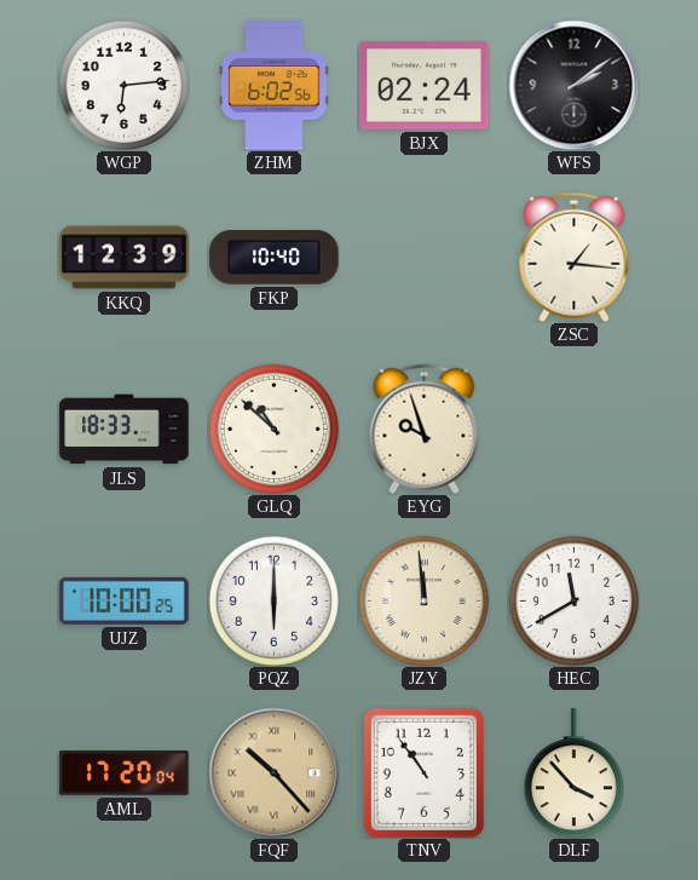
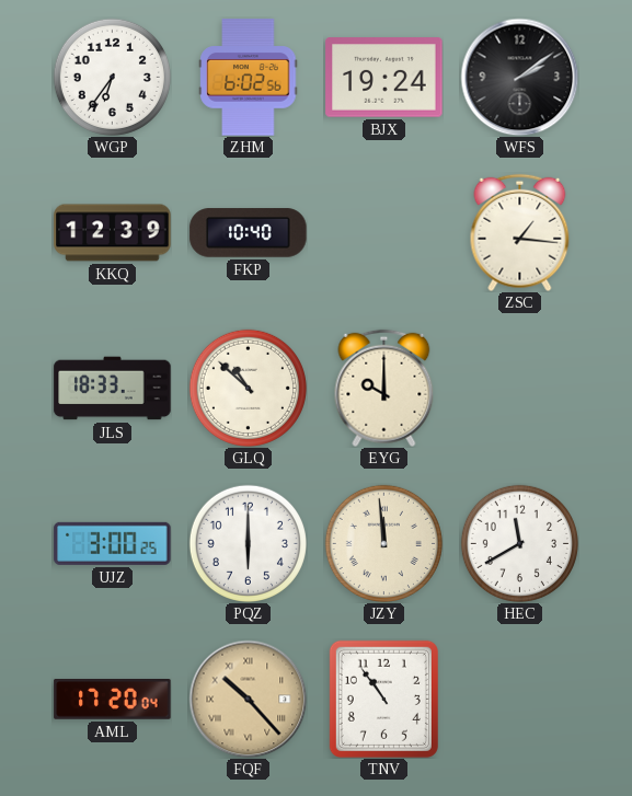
WGP: 6:14 -> 6:36 (112, 77)
BJX: 02:24 -> 19:24 (384, 78)
EYG: 9:57 -> 10:00 (384, 388)
UJZ: 10:00 -> 3:00 (113, 543)
DLF: 3:53 -> none (573, 773)
